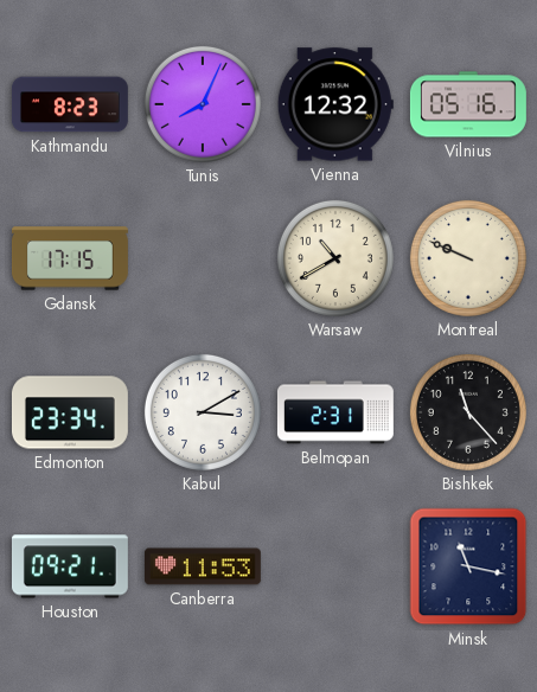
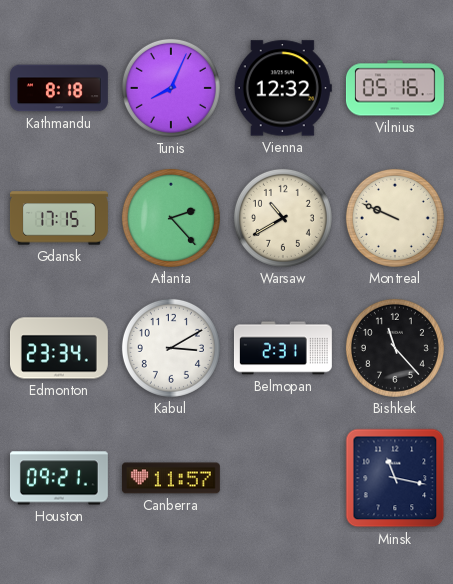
Kathmandu: 8:23 -> 8:18 (59, 88)
Atlanta: none -> 2:23 (171, 218)
Canberra: 11:53 -> 11:57 (171, 478)
